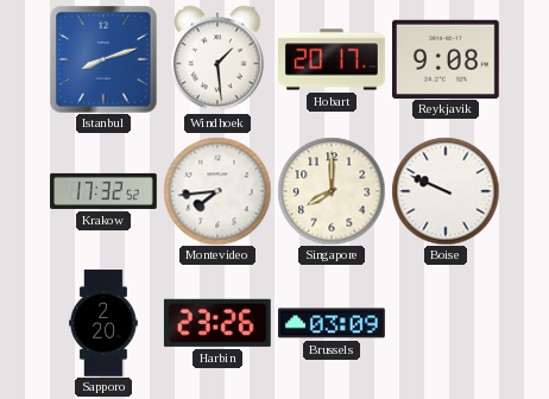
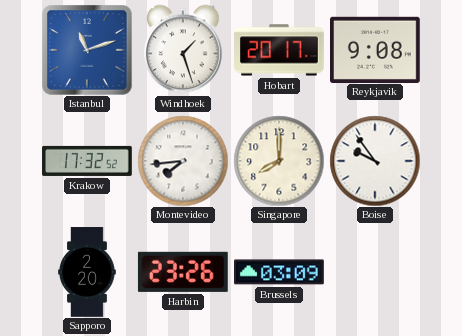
Istanbul: 8:12 -> 11:12 (87, 50)
Windhoek: 1:29 -> 1:27 (183, 50)
Boise: 9:49 -> 9:54 (375, 161)
